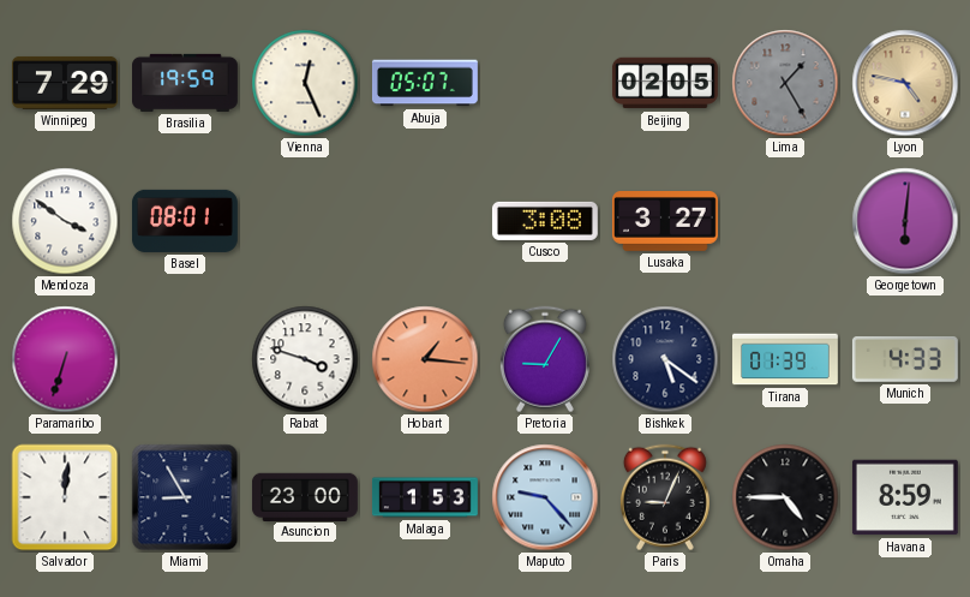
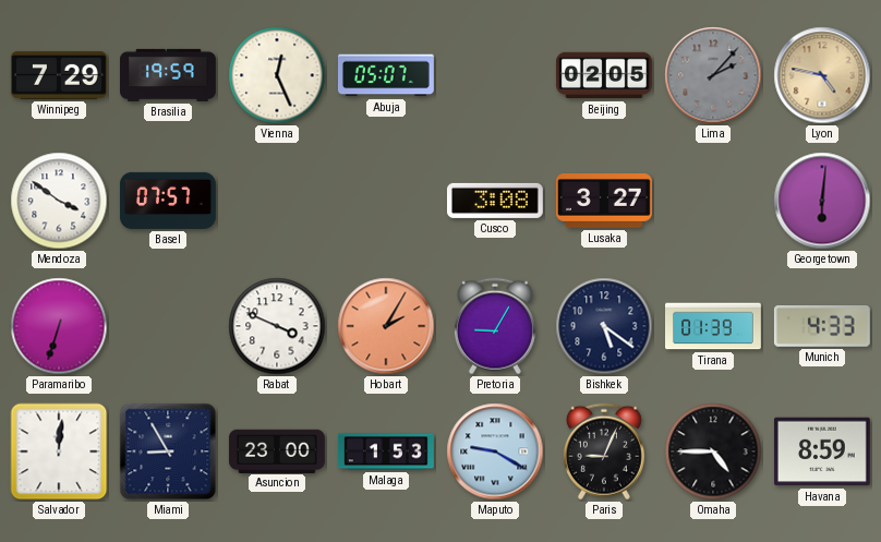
Lima: 1:25 -> 2:07 (713, 75)
Basel: 08:01 -> 07:57 (168, 201)
Rabat: 3:48 -> 3:49 (277, 326)
Hobart: 1:16 -> 2:05 (386, 326)
Maputo: 9:23 -> 9:20 (495, 451)
